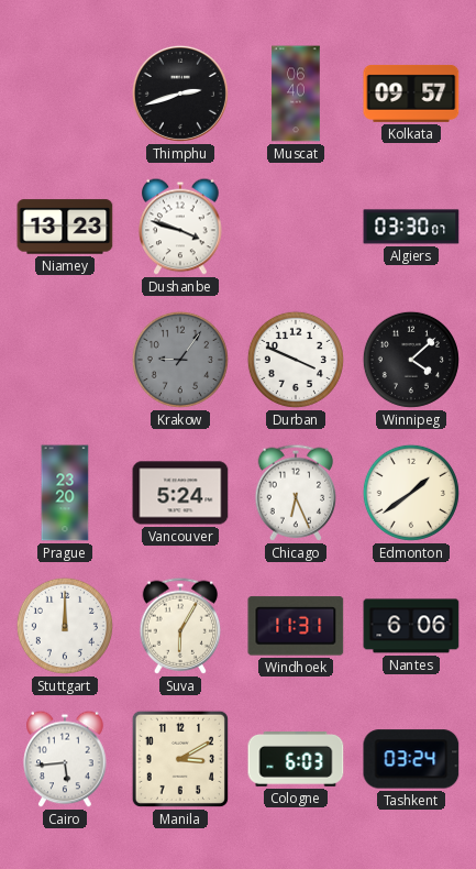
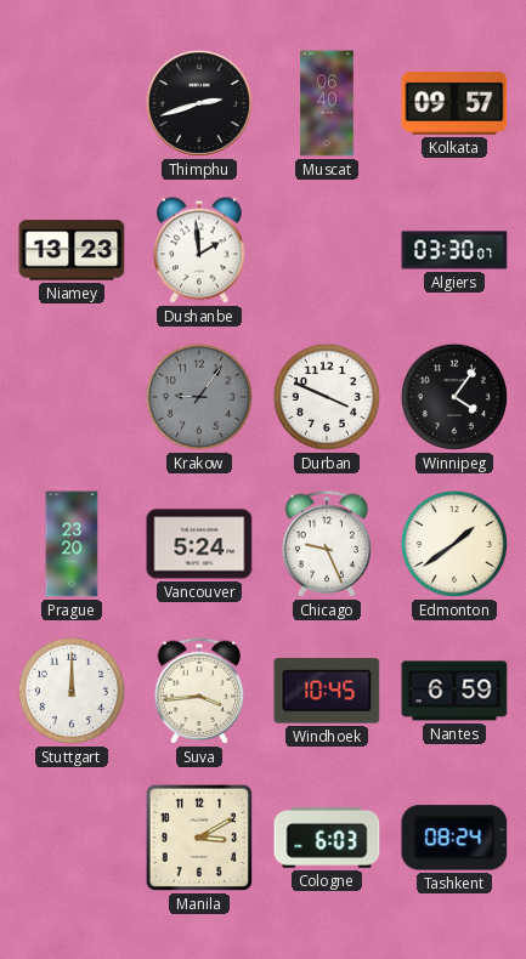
Dushanbe: 3:48 -> 1:59 (199, 250)
Winnipeg: 4:08 -> 4:06 (454, 397)
Chicago: 6:26 -> 9:26 (327, 544)
Suva: 6:05 -> 3:44 (199, 691)
Windhoek: 11:31 -> 10:45 (327, 691)
Nantes: 6:06 -> 6:59 (454, 691)
Cairo: 5:44 -> none (65, 759)
Tashkent: 03:24 -> 08:24 (454, 838)
